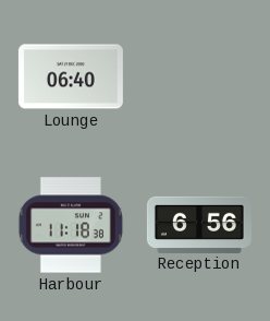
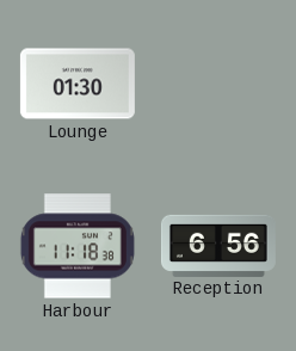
Lounge: 06:40 -> 01:30 (78, 84)
